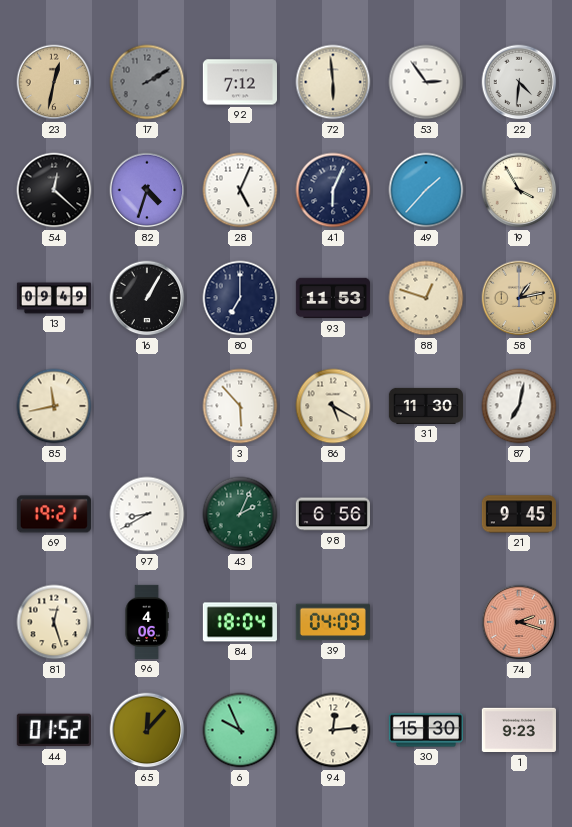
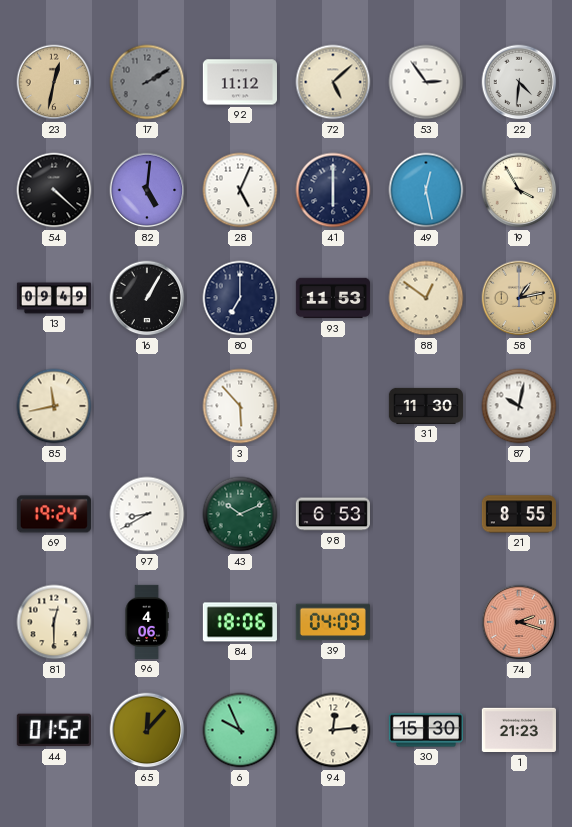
92: 7:12 -> 11:12 (240, 82)
72: 5:59 -> 5:08 (333, 82)
54: 12:22 -> 4:22 (54, 190)
82: 4:33 -> 5:01 (147, 190)
41: 6:04 -> 6:00 (333, 190)
49: 1:37 -> 12:28 (426, 190)
88: 12:48 -> 12:51 (426, 298)
86: 5:20 -> none (333, 406)
87: 7:02 -> 10:02 (519, 406)
69: 19:21 -> 19:24 (54, 514)
43: 2:04 -> 10:11 (240, 514)
98: 6:56 -> 6:53 (333, 514)
21: 9:45 -> 8:55 (519, 514)
81: 12:27 -> 12:30 (54, 622)
84: 18:04 -> 18:06 (240, 622)
1: 9:23 -> 21:23 (519, 730)
